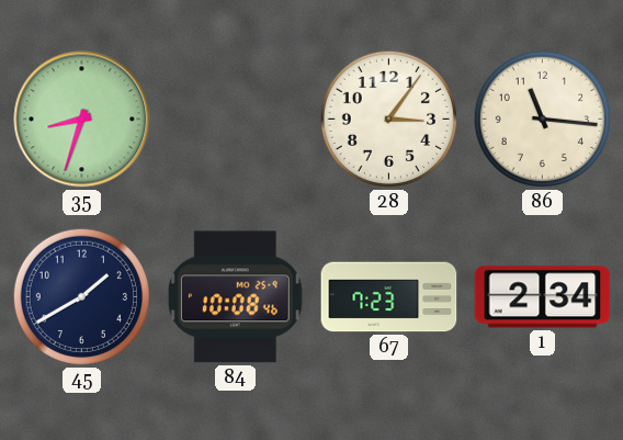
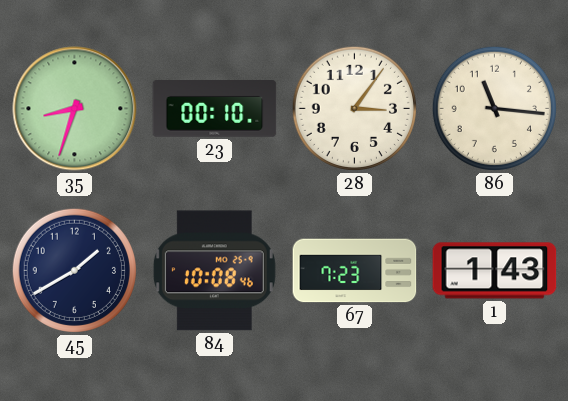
23: none -> 00:10 (215, 109)
1: 2:34 -> 1:43 (495, 271)
